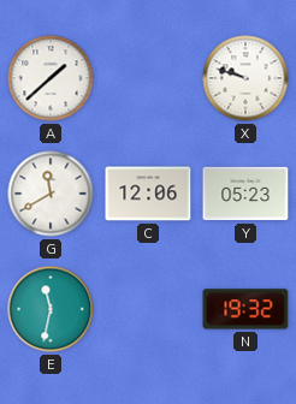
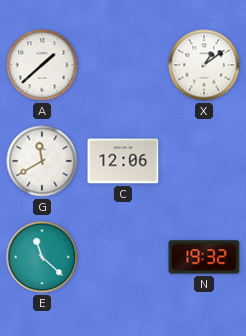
X: 9:48 -> 1:09 (204, 65)
Y: 05:23 -> none (245, 194)
E: 11:32 -> 11:22 (42, 257)
